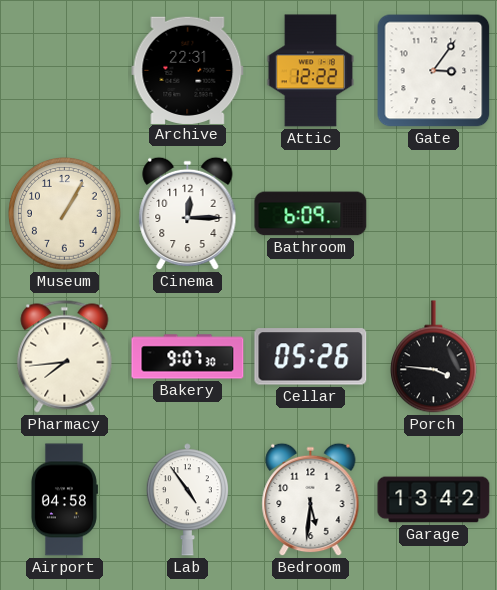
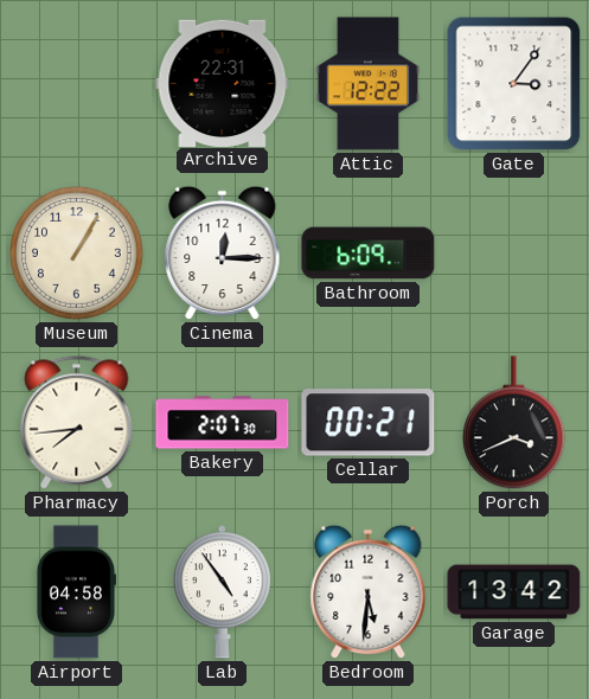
Bakery: 9:07 -> 2:07 (223, 423)
Cellar: 05:26 -> 00:21 (369, 423)
Porch: 3:46 -> 3:41 (513, 423)
